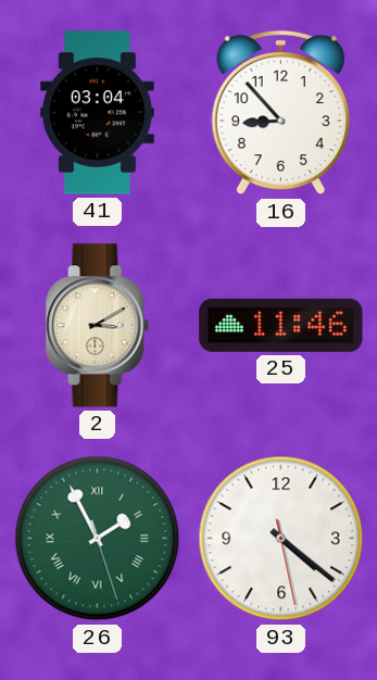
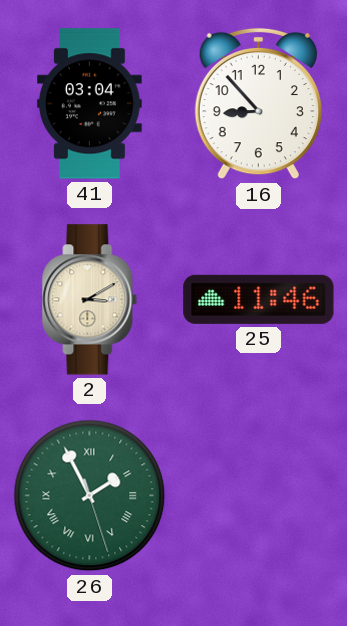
93: 4:21 -> none (281, 539)
